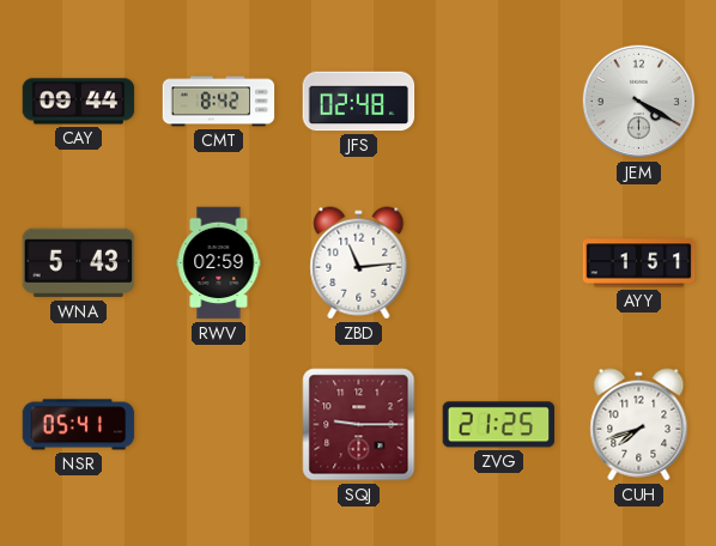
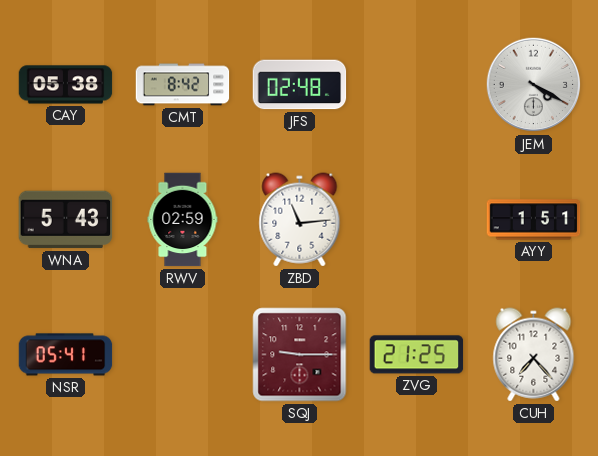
CAY: 09:44 -> 05:38 (66, 85)
CUH: 7:42 -> 7:23 (534, 355)
